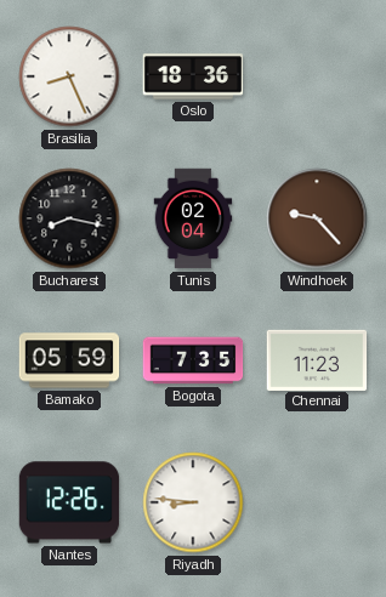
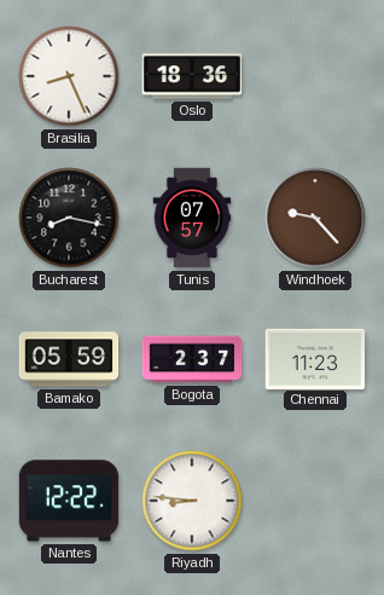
Tunis: 02:04 -> 07:57 (192, 218)
Bogota: 7:35 -> 2:37 (192, 359)
Nantes: 12:26 -> 12:22 (69, 501)
